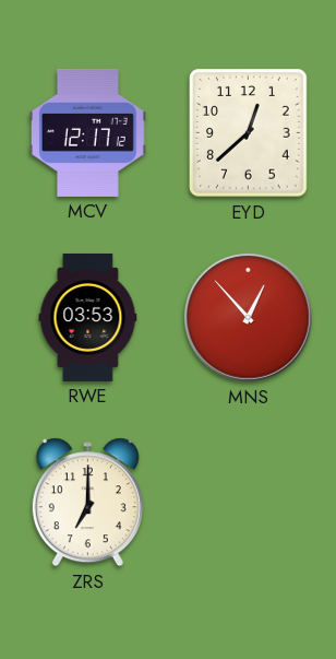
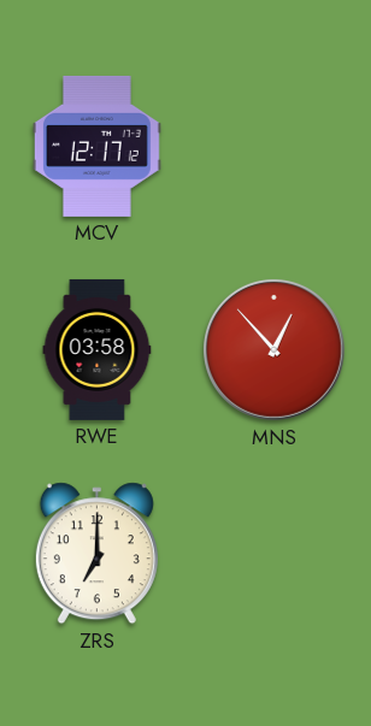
EYD: 12:38 -> none (249, 133)
RWE: 03:53 -> 03:58 (98, 349)
